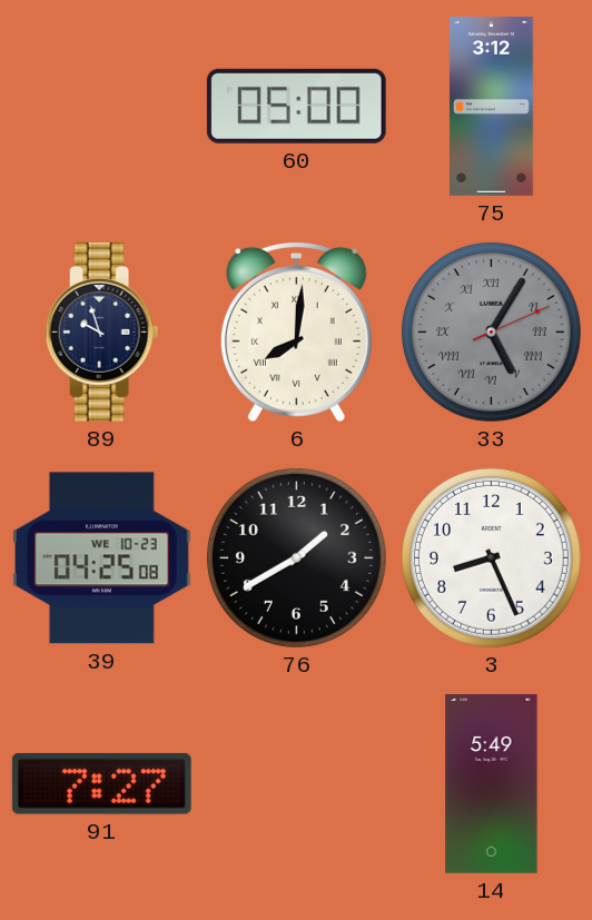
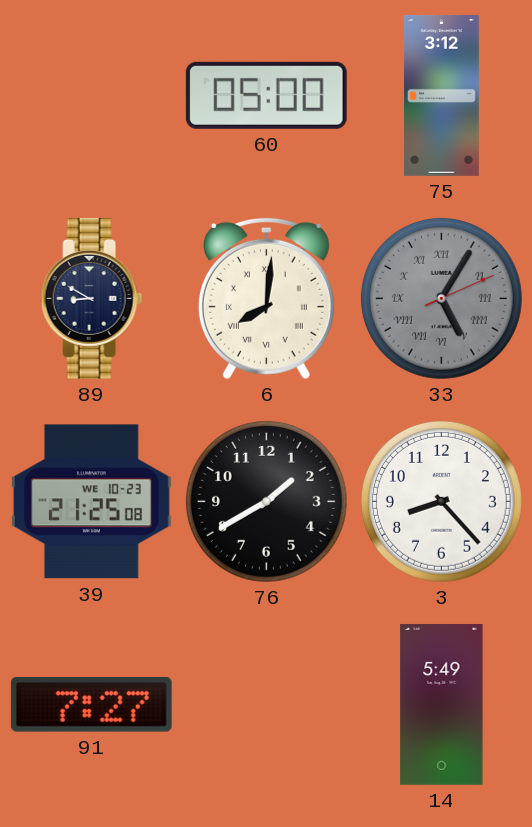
89: 9:57 -> 8:50 (92, 298)
39: 04:25 -> 21:25 (91, 502)
3: 8:26 -> 8:23 (441, 501)
